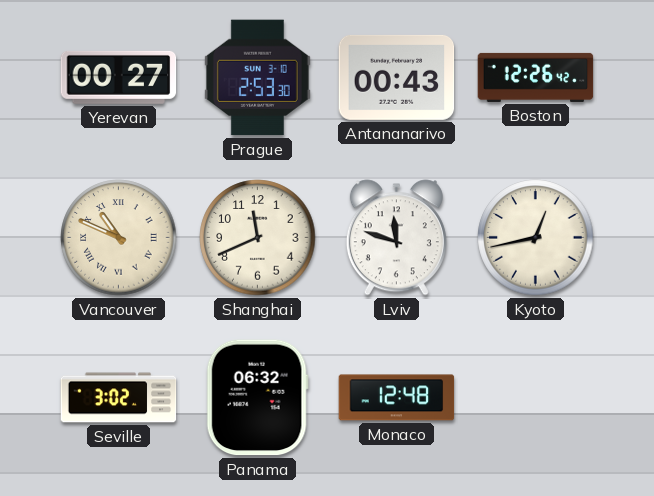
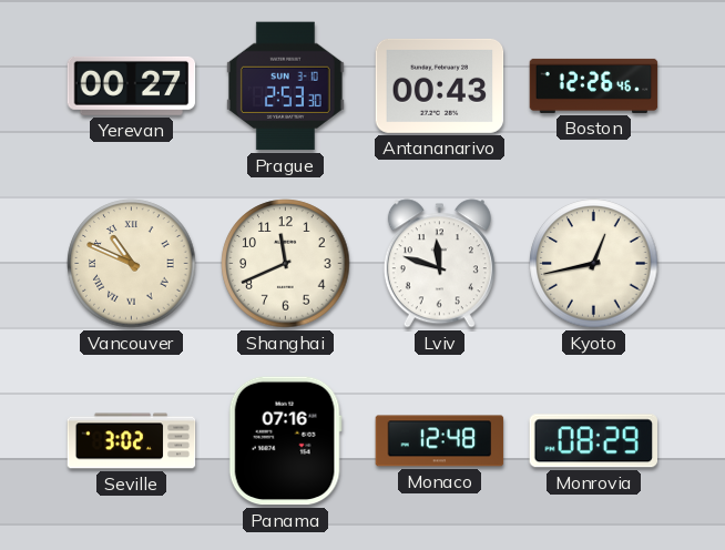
Boston: 12:26:42 -> 12:26:46 (594, 85)
Panama: 06:32 -> 07:16 (285, 441)
Monrovia: none -> 08:29 (593, 441)
